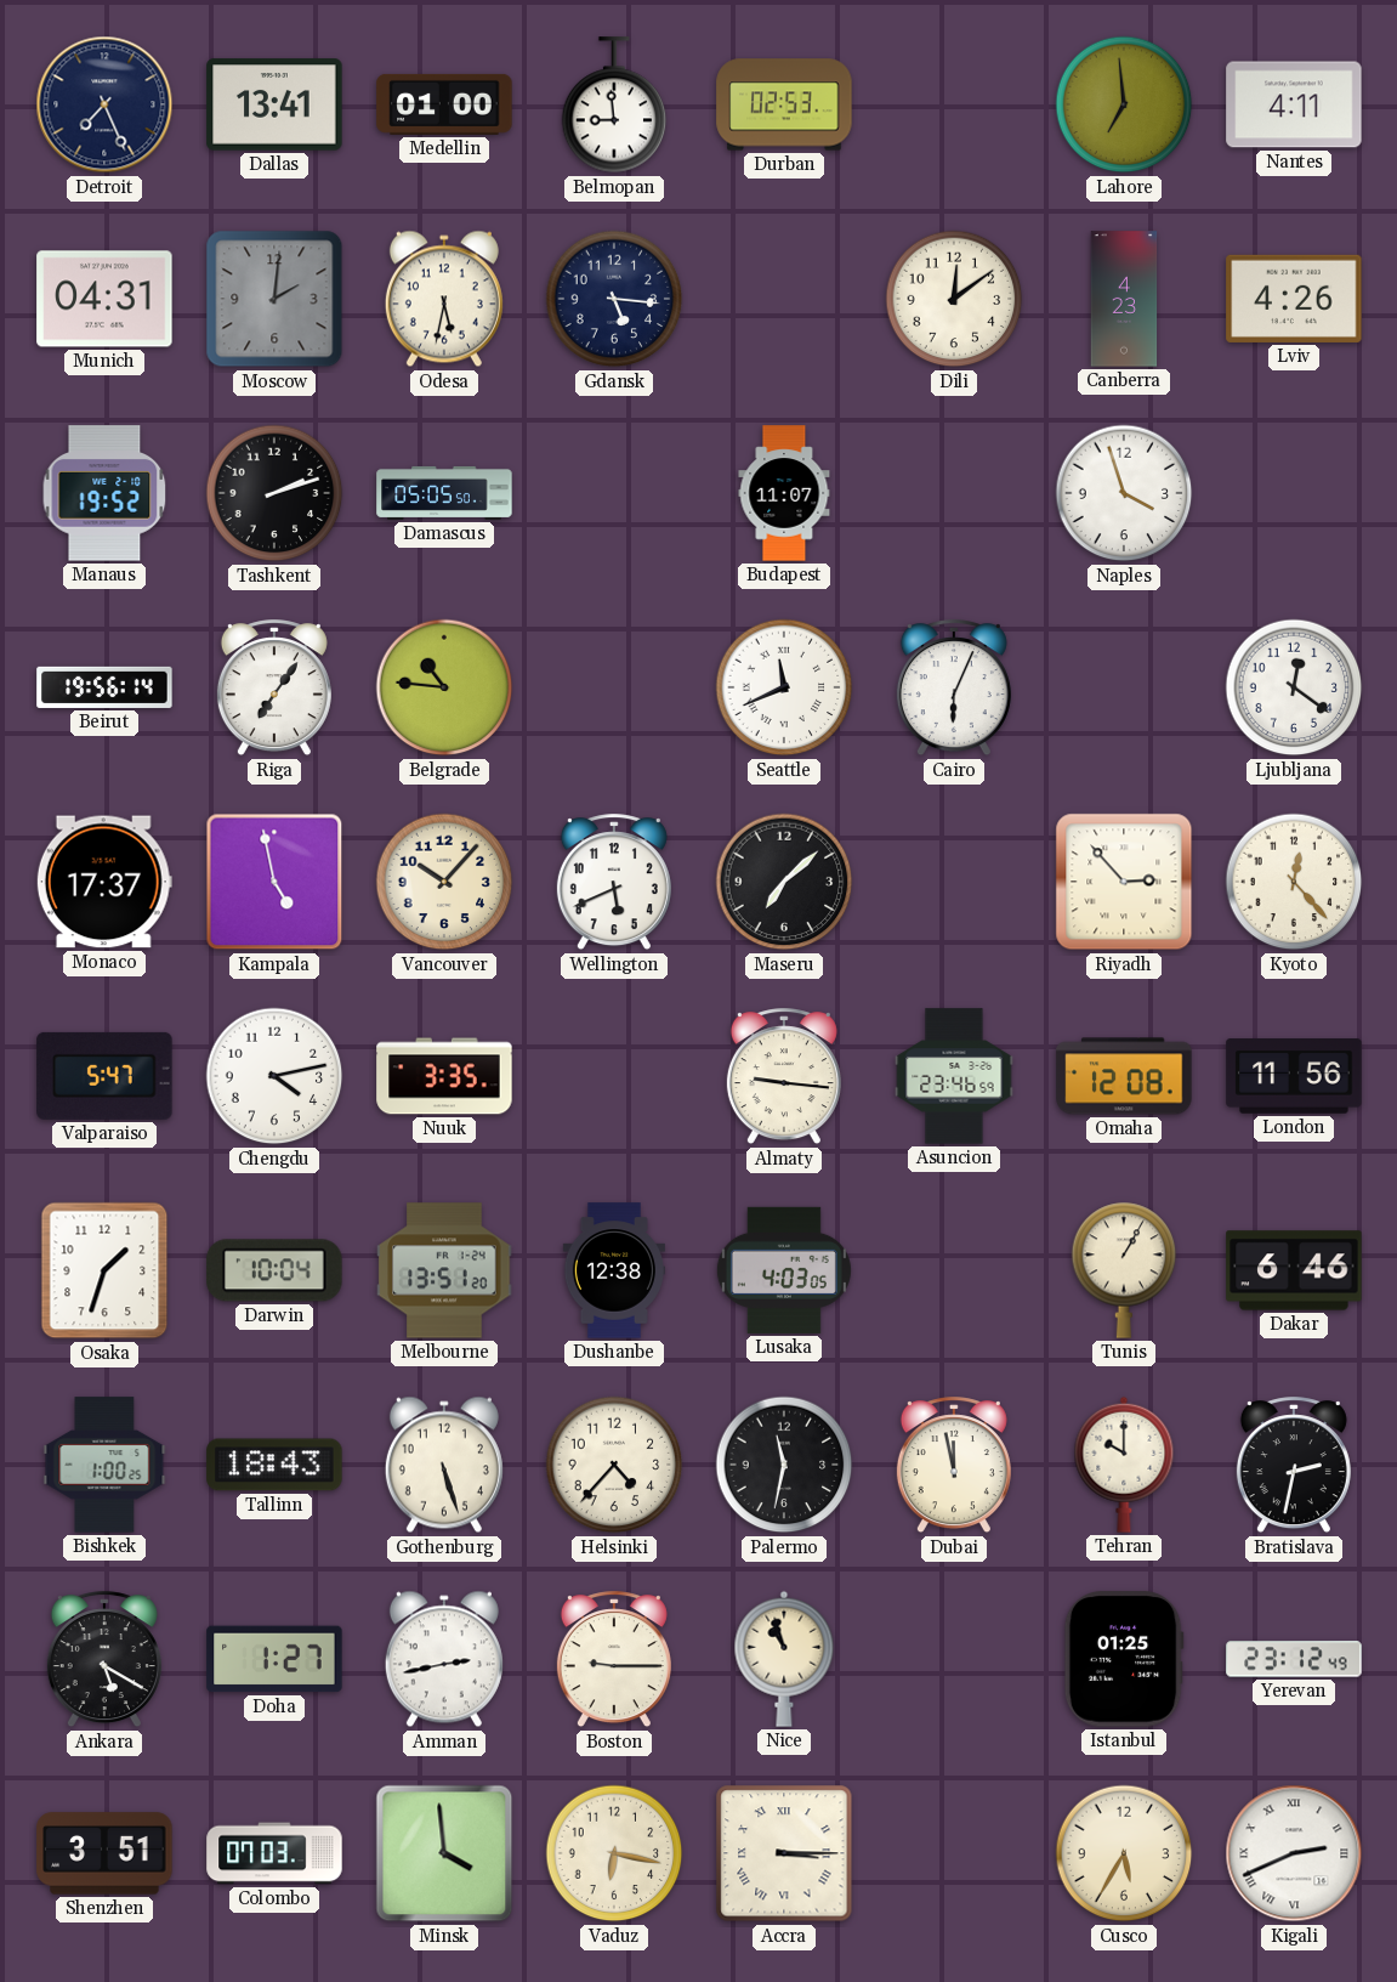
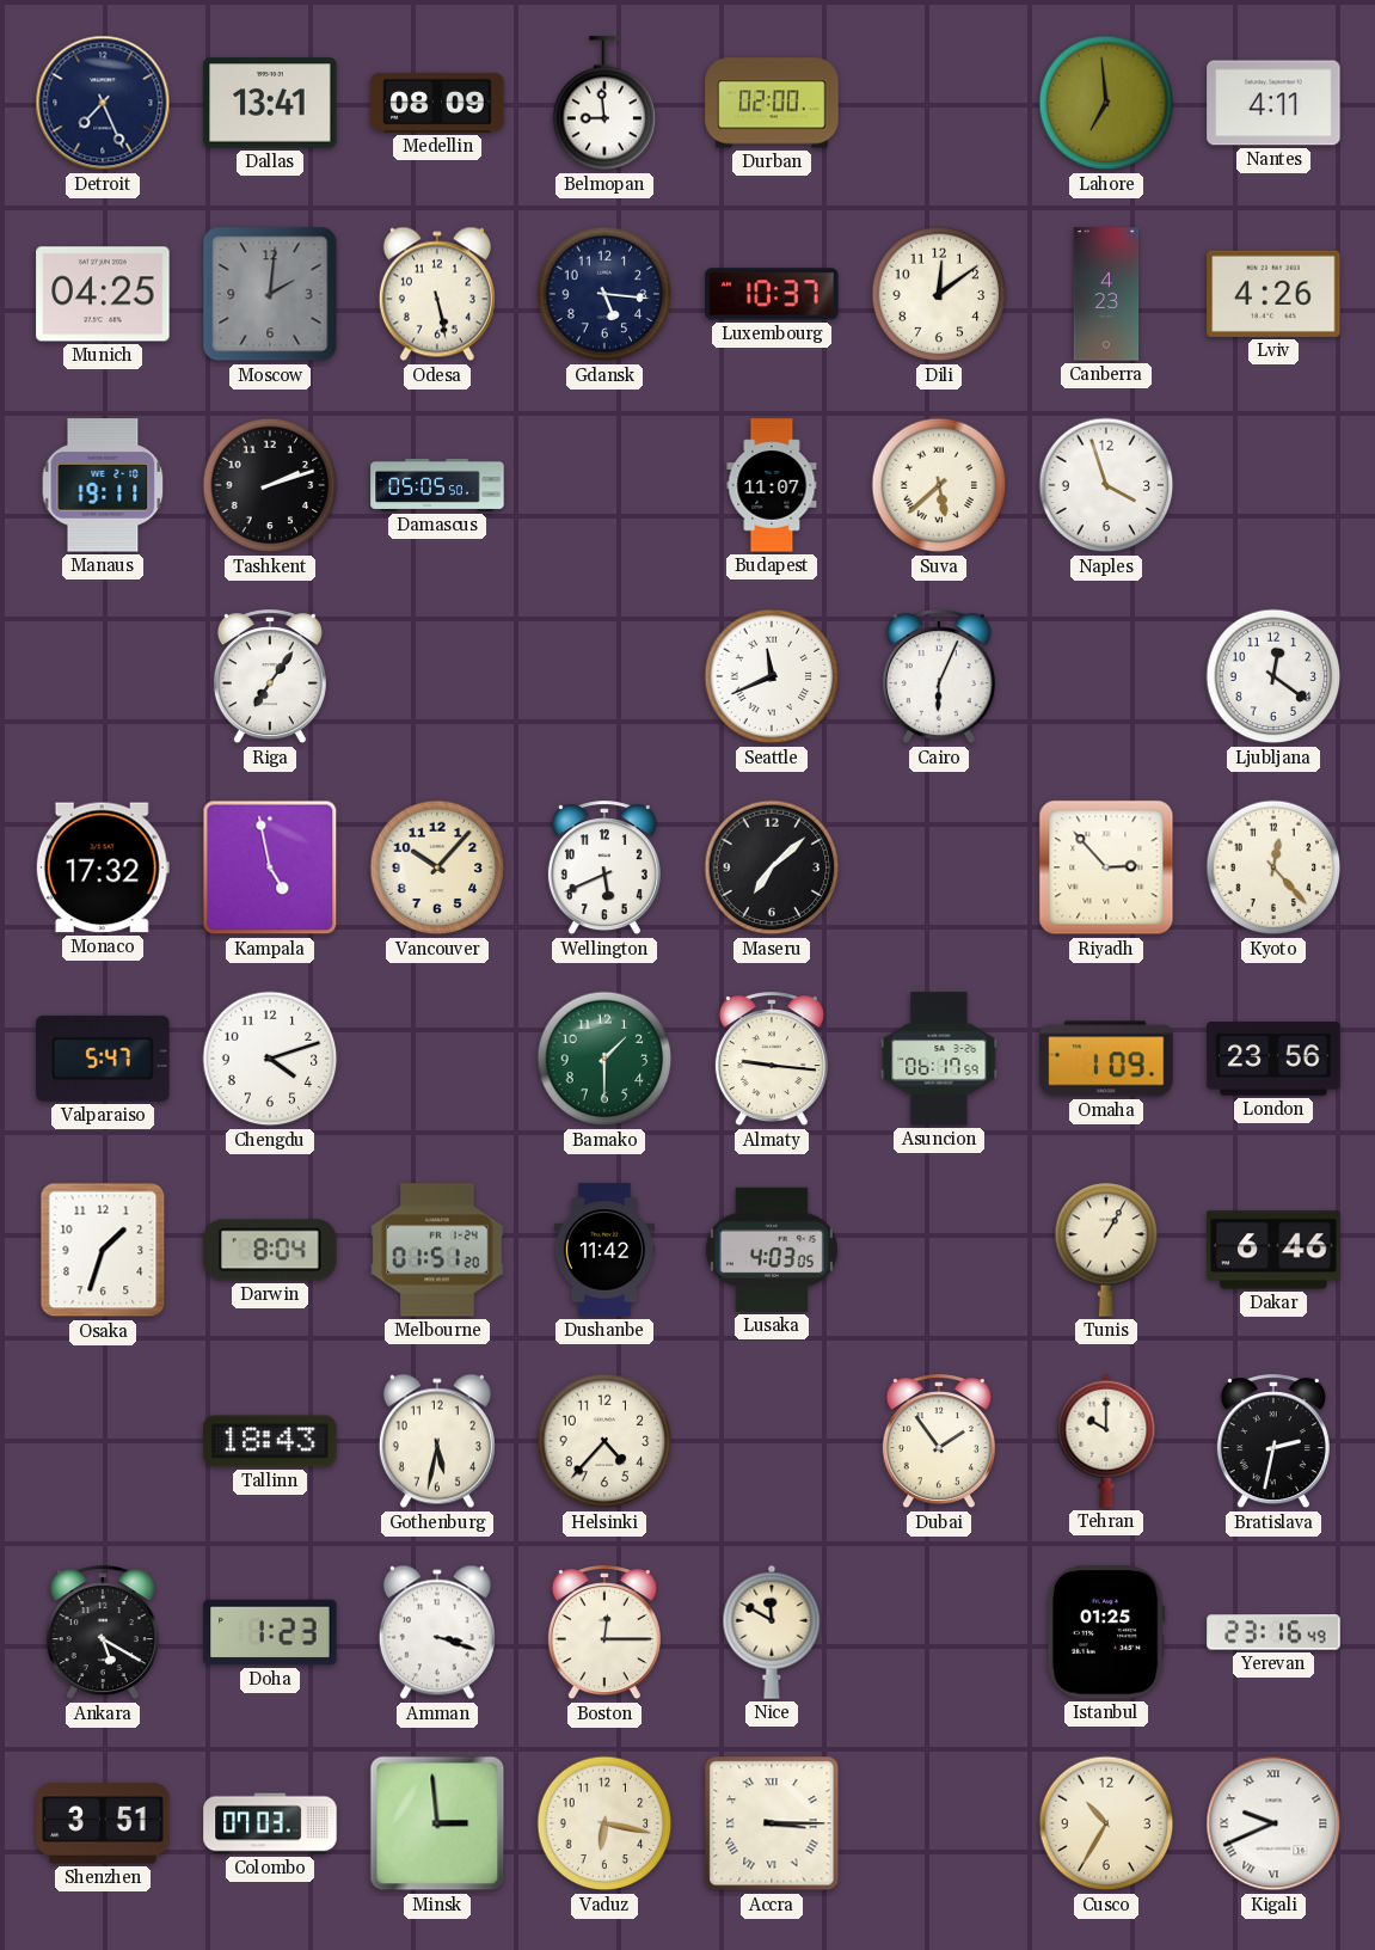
Medellin: 01:00 -> 08:09 (437, 103)
Durban: 02:53 -> 02:00 (772, 103)
Munich: 04:31 -> 04:25 (103, 294)
Odesa: 5:32 -> 5:28 (437, 294)
Luxembourg: none -> 10:37 (772, 294)
Manaus: 19:52 -> 19:11 (103, 485)
Suva: none -> 5:38 (939, 485)
Beirut: 19:56 -> none (104, 687)
Belgrade: 10:46 -> none (444, 687)
Monaco: 17:37 -> 17:32 (103, 867)
Chengdu: 4:13 -> 4:12 (270, 1059)
Nuuk: 3:35 -> none (444, 1076)
Bamako: none -> 1:30 (604, 1059)
Asuncion: 23:46 -> 06:17 (939, 1059)
Omaha: 12:08 -> 1:09 (1106, 1059)
London: 11:56 -> 23:56 (1273, 1059)
Darwin: 10:04 -> 8:04 (270, 1250)
Melbourne: 13:51 -> 01:51 (437, 1250)
Dushanbe: 12:38 -> 11:42 (603, 1250)
Bishkek: 1:00 -> none (104, 1465)
Gothenburg: 5:27 -> 5:32 (437, 1441)
Palermo: 11:32 -> none (784, 1465)
Dubai: 11:58 -> 1:54 (939, 1442)
Doha: 1:27 -> 1:23 (270, 1632)
Amman: 2:43 -> 3:18 (437, 1632)
Boston: 9:15 -> 12:15 (604, 1633)
Nice: 10:57 -> 11:50 (772, 1632)
Yerevan: 23:12 -> 23:16 (1273, 1632)
Minsk: 3:59 -> 2:59 (437, 1823)
Cusco: 5:35 -> 10:35 (1106, 1823)
Kigali: 2:41 -> 9:41 (1273, 1823)
